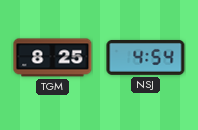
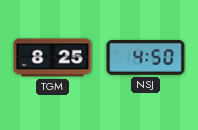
NSJ: 4:54 -> 4:50 (146, 57)
